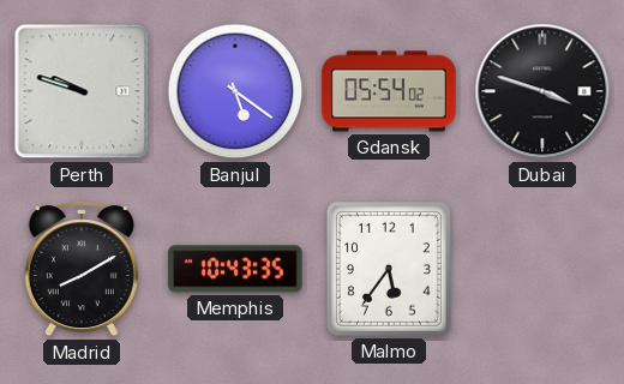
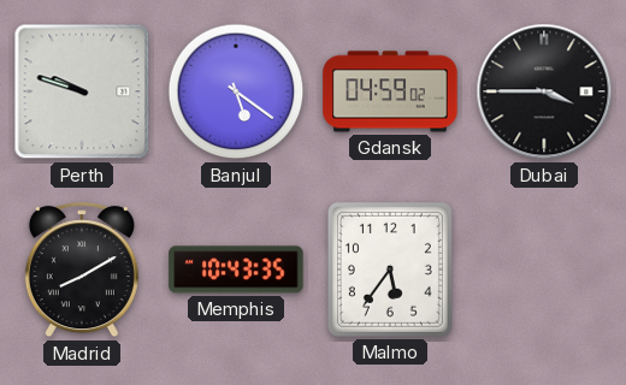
Gdansk: 05:54 -> 04:59 (390, 91)
Dubai: 3:48 -> 3:45 (544, 91)
